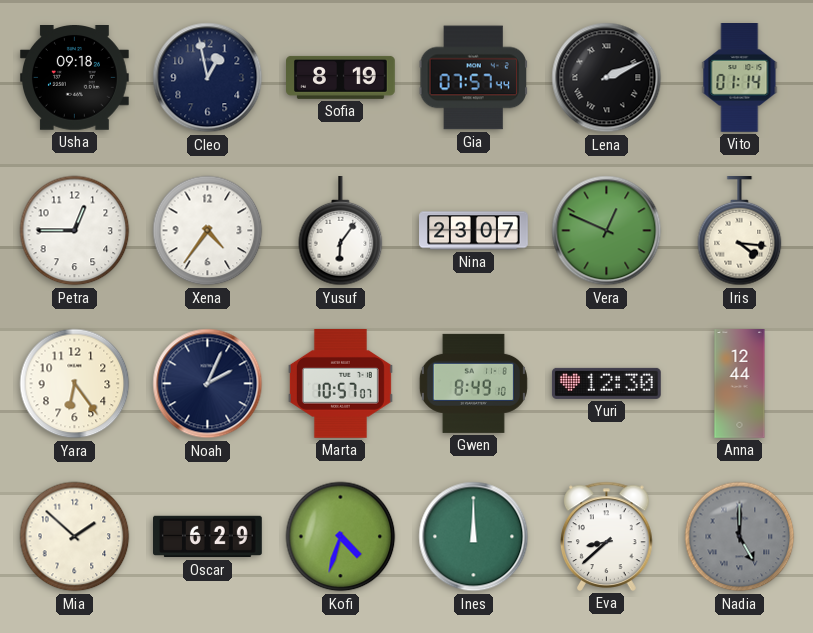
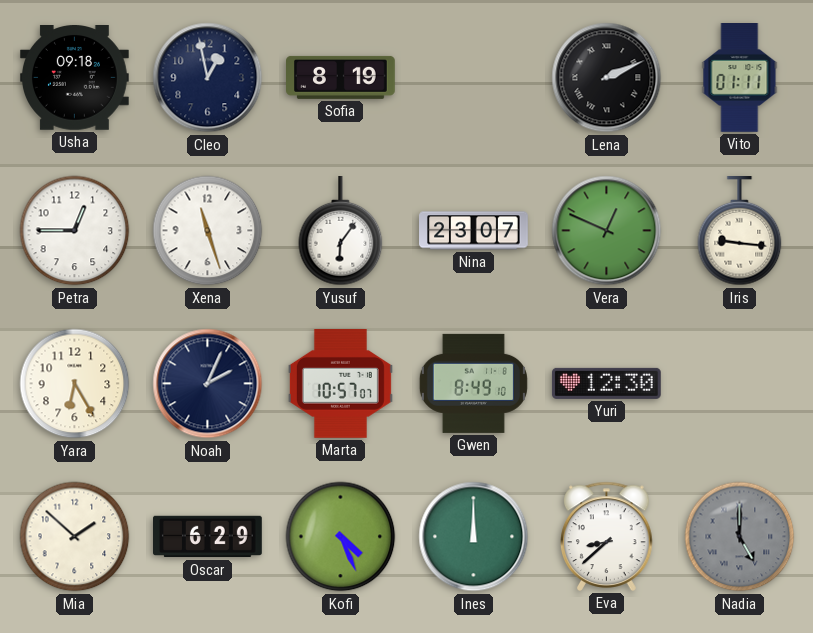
Gia: 07:57 -> none (474, 78)
Vito: 01:14 -> 01:11 (740, 78)
Xena: 4:36 -> 11:27 (208, 231)
Iris: 4:16 -> 9:16 (740, 232)
Yara: 6:24 -> 6:25 (75, 384)
Anna: 12:44 -> none (740, 384)
Kofi: 4:33 -> 4:26 (341, 537)
